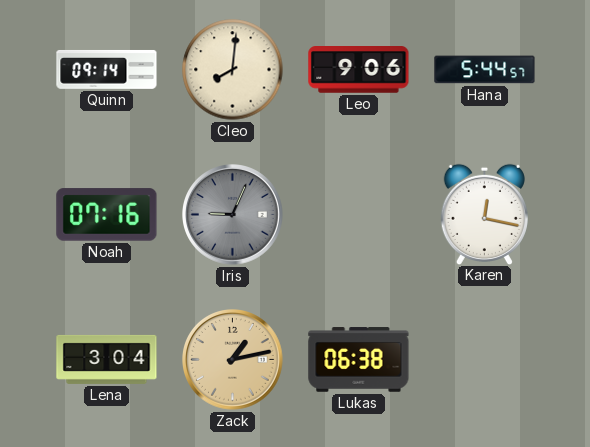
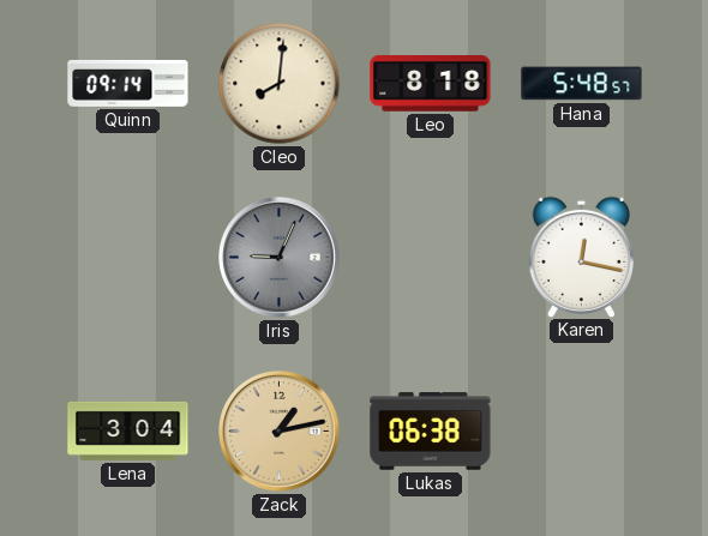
Leo: 9:06 -> 8:18 (431, 84)
Hana: 5:44 -> 5:48 (582, 84)
Noah: 07:16 -> none (107, 215)
